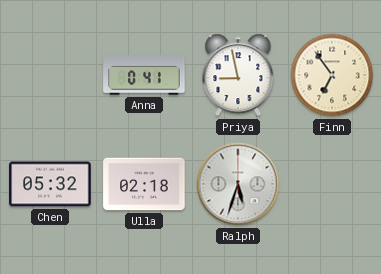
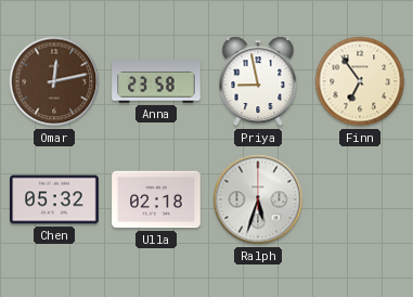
Omar: none -> 12:13 (54, 81)
Anna: 0:41 -> 23:58 (156, 81)
